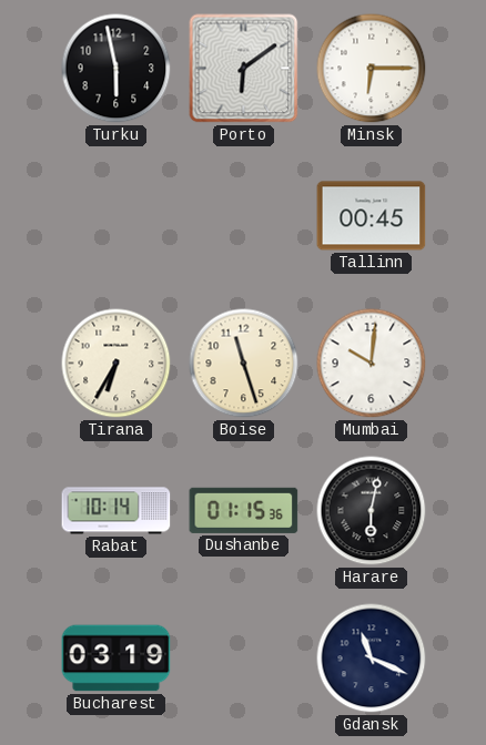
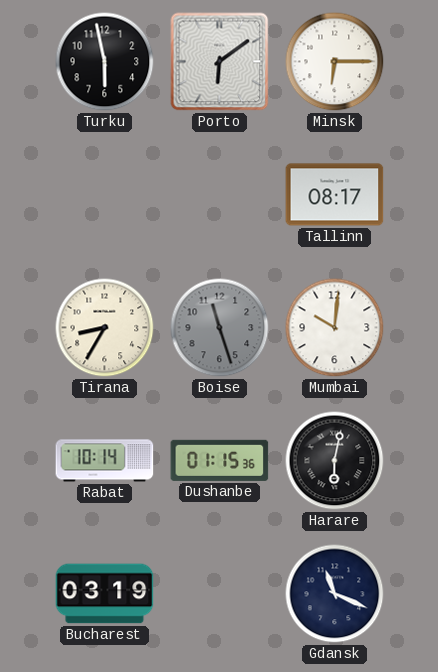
Tallinn: 00:45 -> 08:17 (335, 195)
Tirana: 6:35 -> 8:35 (105, 328)
Boise dial: cream -> grey (220, 328)
